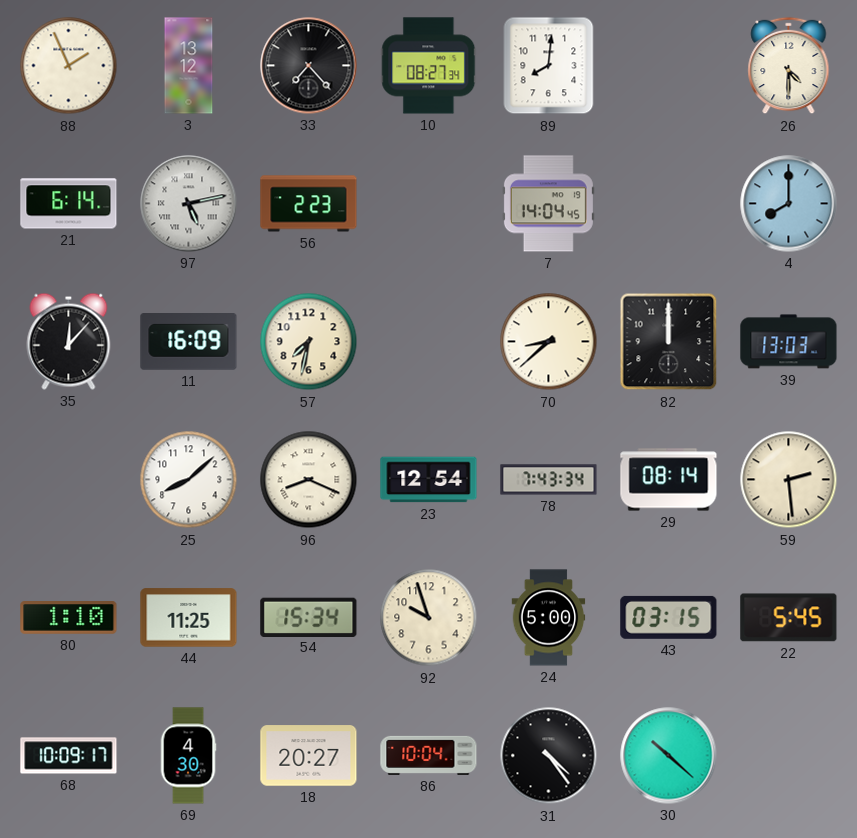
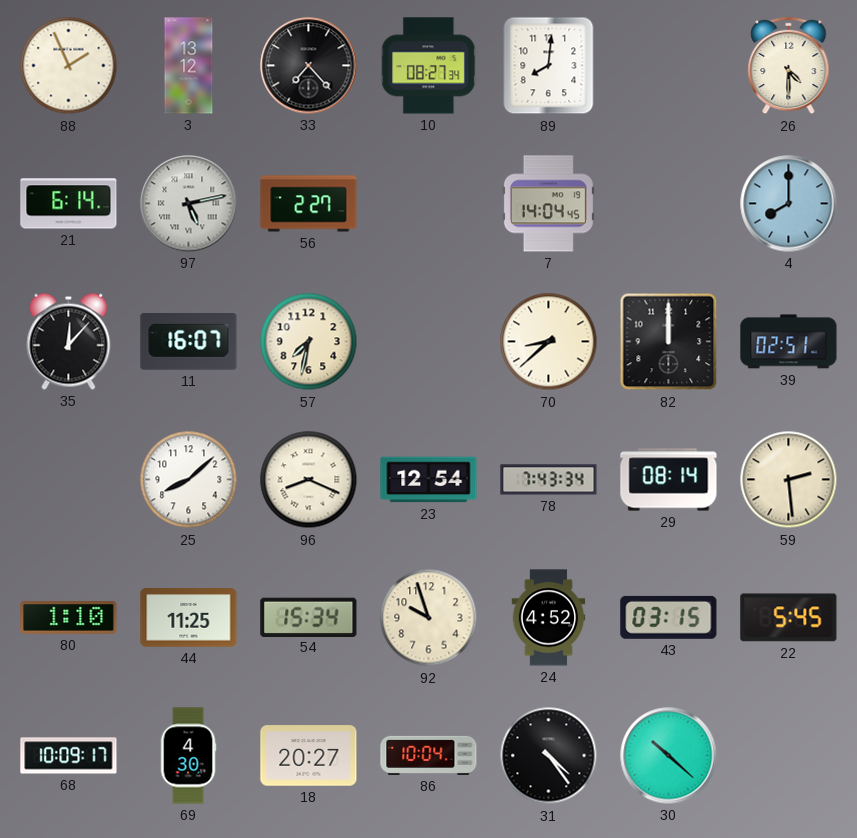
56: 2:23 -> 2:27 (309, 204)
11: 16:09 -> 16:07 (189, 342)
39: 13:03 -> 02:51 (789, 342)
24: 5:00 -> 4:52 (549, 618)
